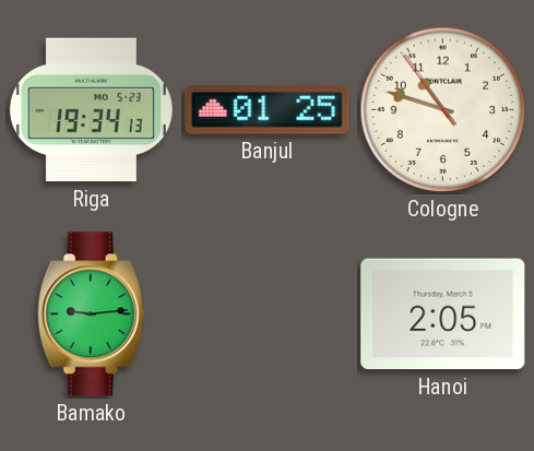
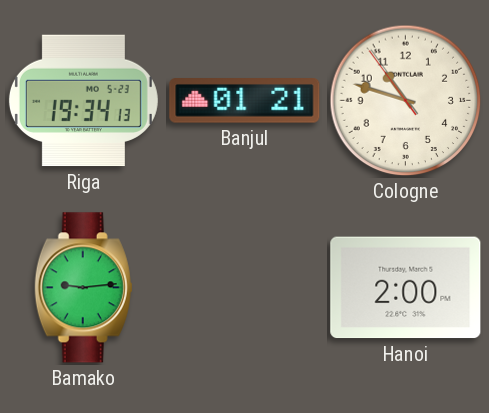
Banjul: 01:25 -> 01:21 (245, 101)
Hanoi: 2:05 -> 2:00 (406, 288)
